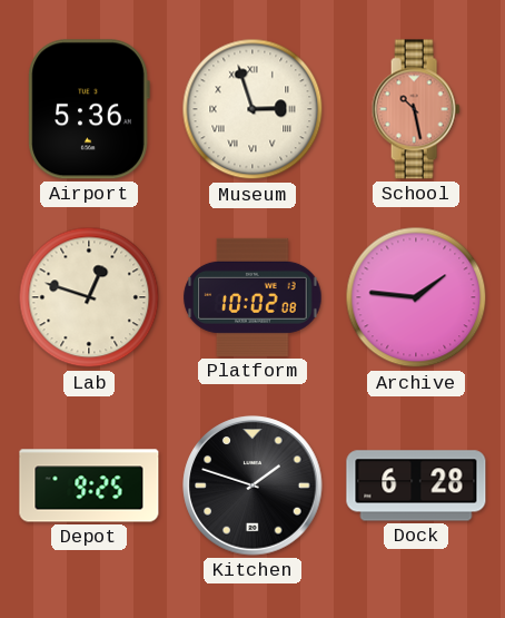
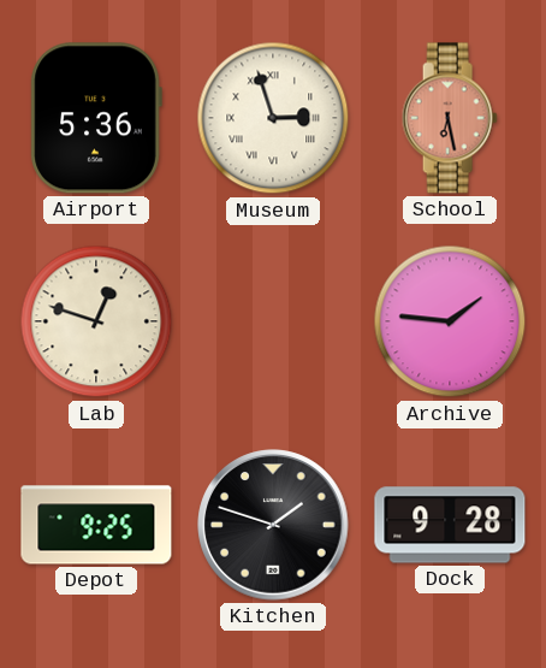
School: 10:28 -> 6:28 (450, 118)
Platform: 10:02 -> none (253, 297)
Dock: 6:28 -> 9:28 (450, 525)
